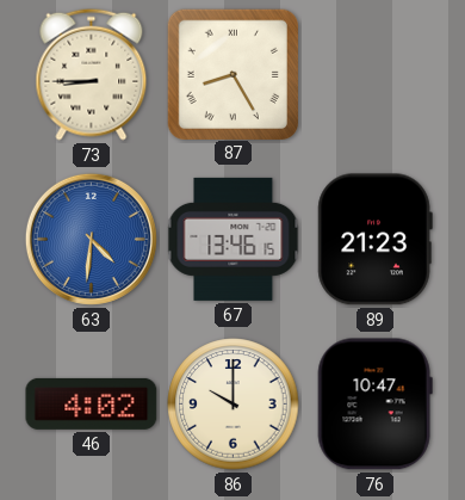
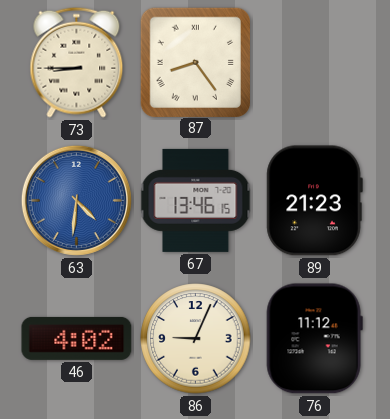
87: 8:25 -> 8:24 (195, 62)
86: 10:00 -> 9:04 (196, 339)
76: 10:47 -> 11:12 (314, 339)
